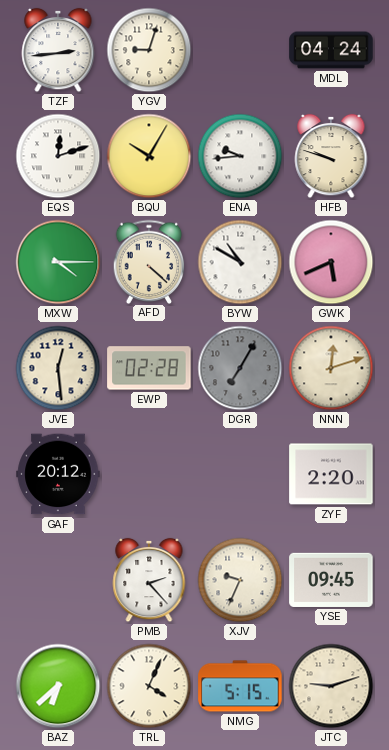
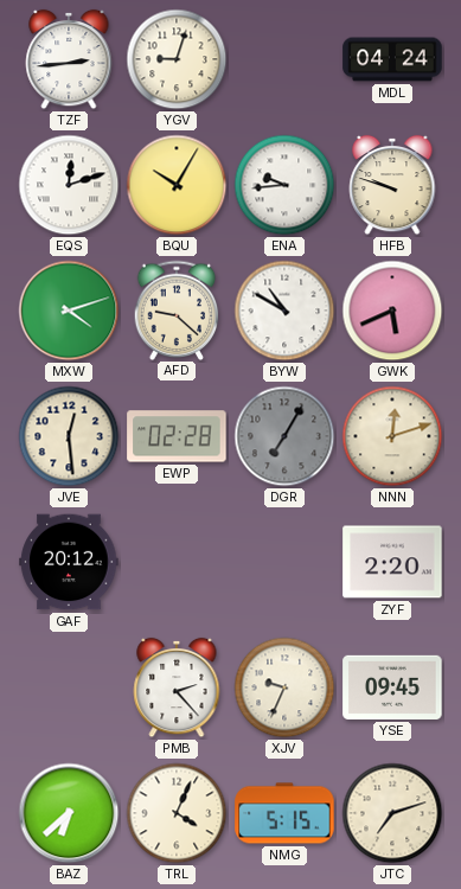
MXW: 4:15 -> 4:12 (69, 311)
AFD: 4:22 -> 9:22 (177, 309)
JTC: 9:12 -> 7:12 (392, 813)
